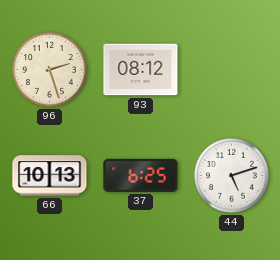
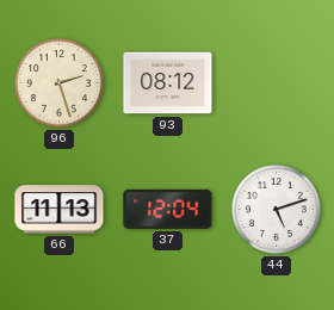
66: 10:13 -> 11:13 (60, 210)
37: 6:25 -> 12:04 (168, 209)
